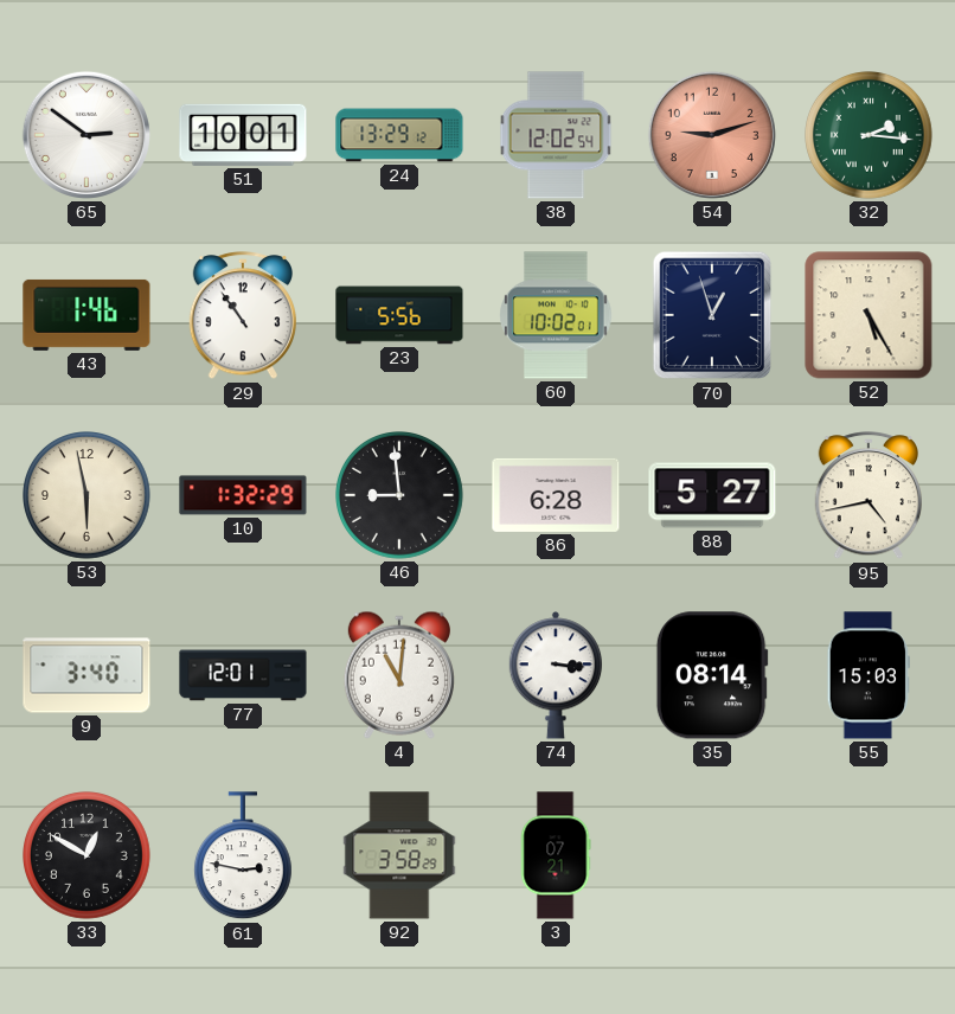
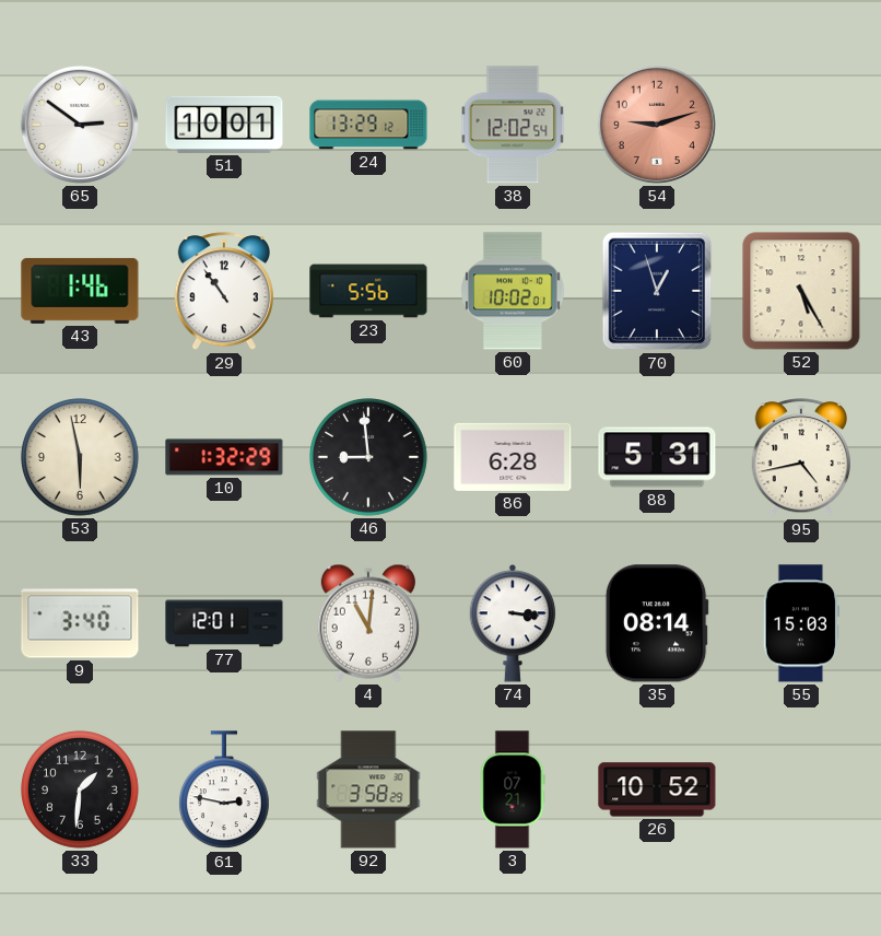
32: 2:16 -> none (870, 136)
88: 5:27 -> 5:31 (657, 457)
33: 12:50 -> 1:31 (81, 791)
26: none -> 10:52 (657, 789)
